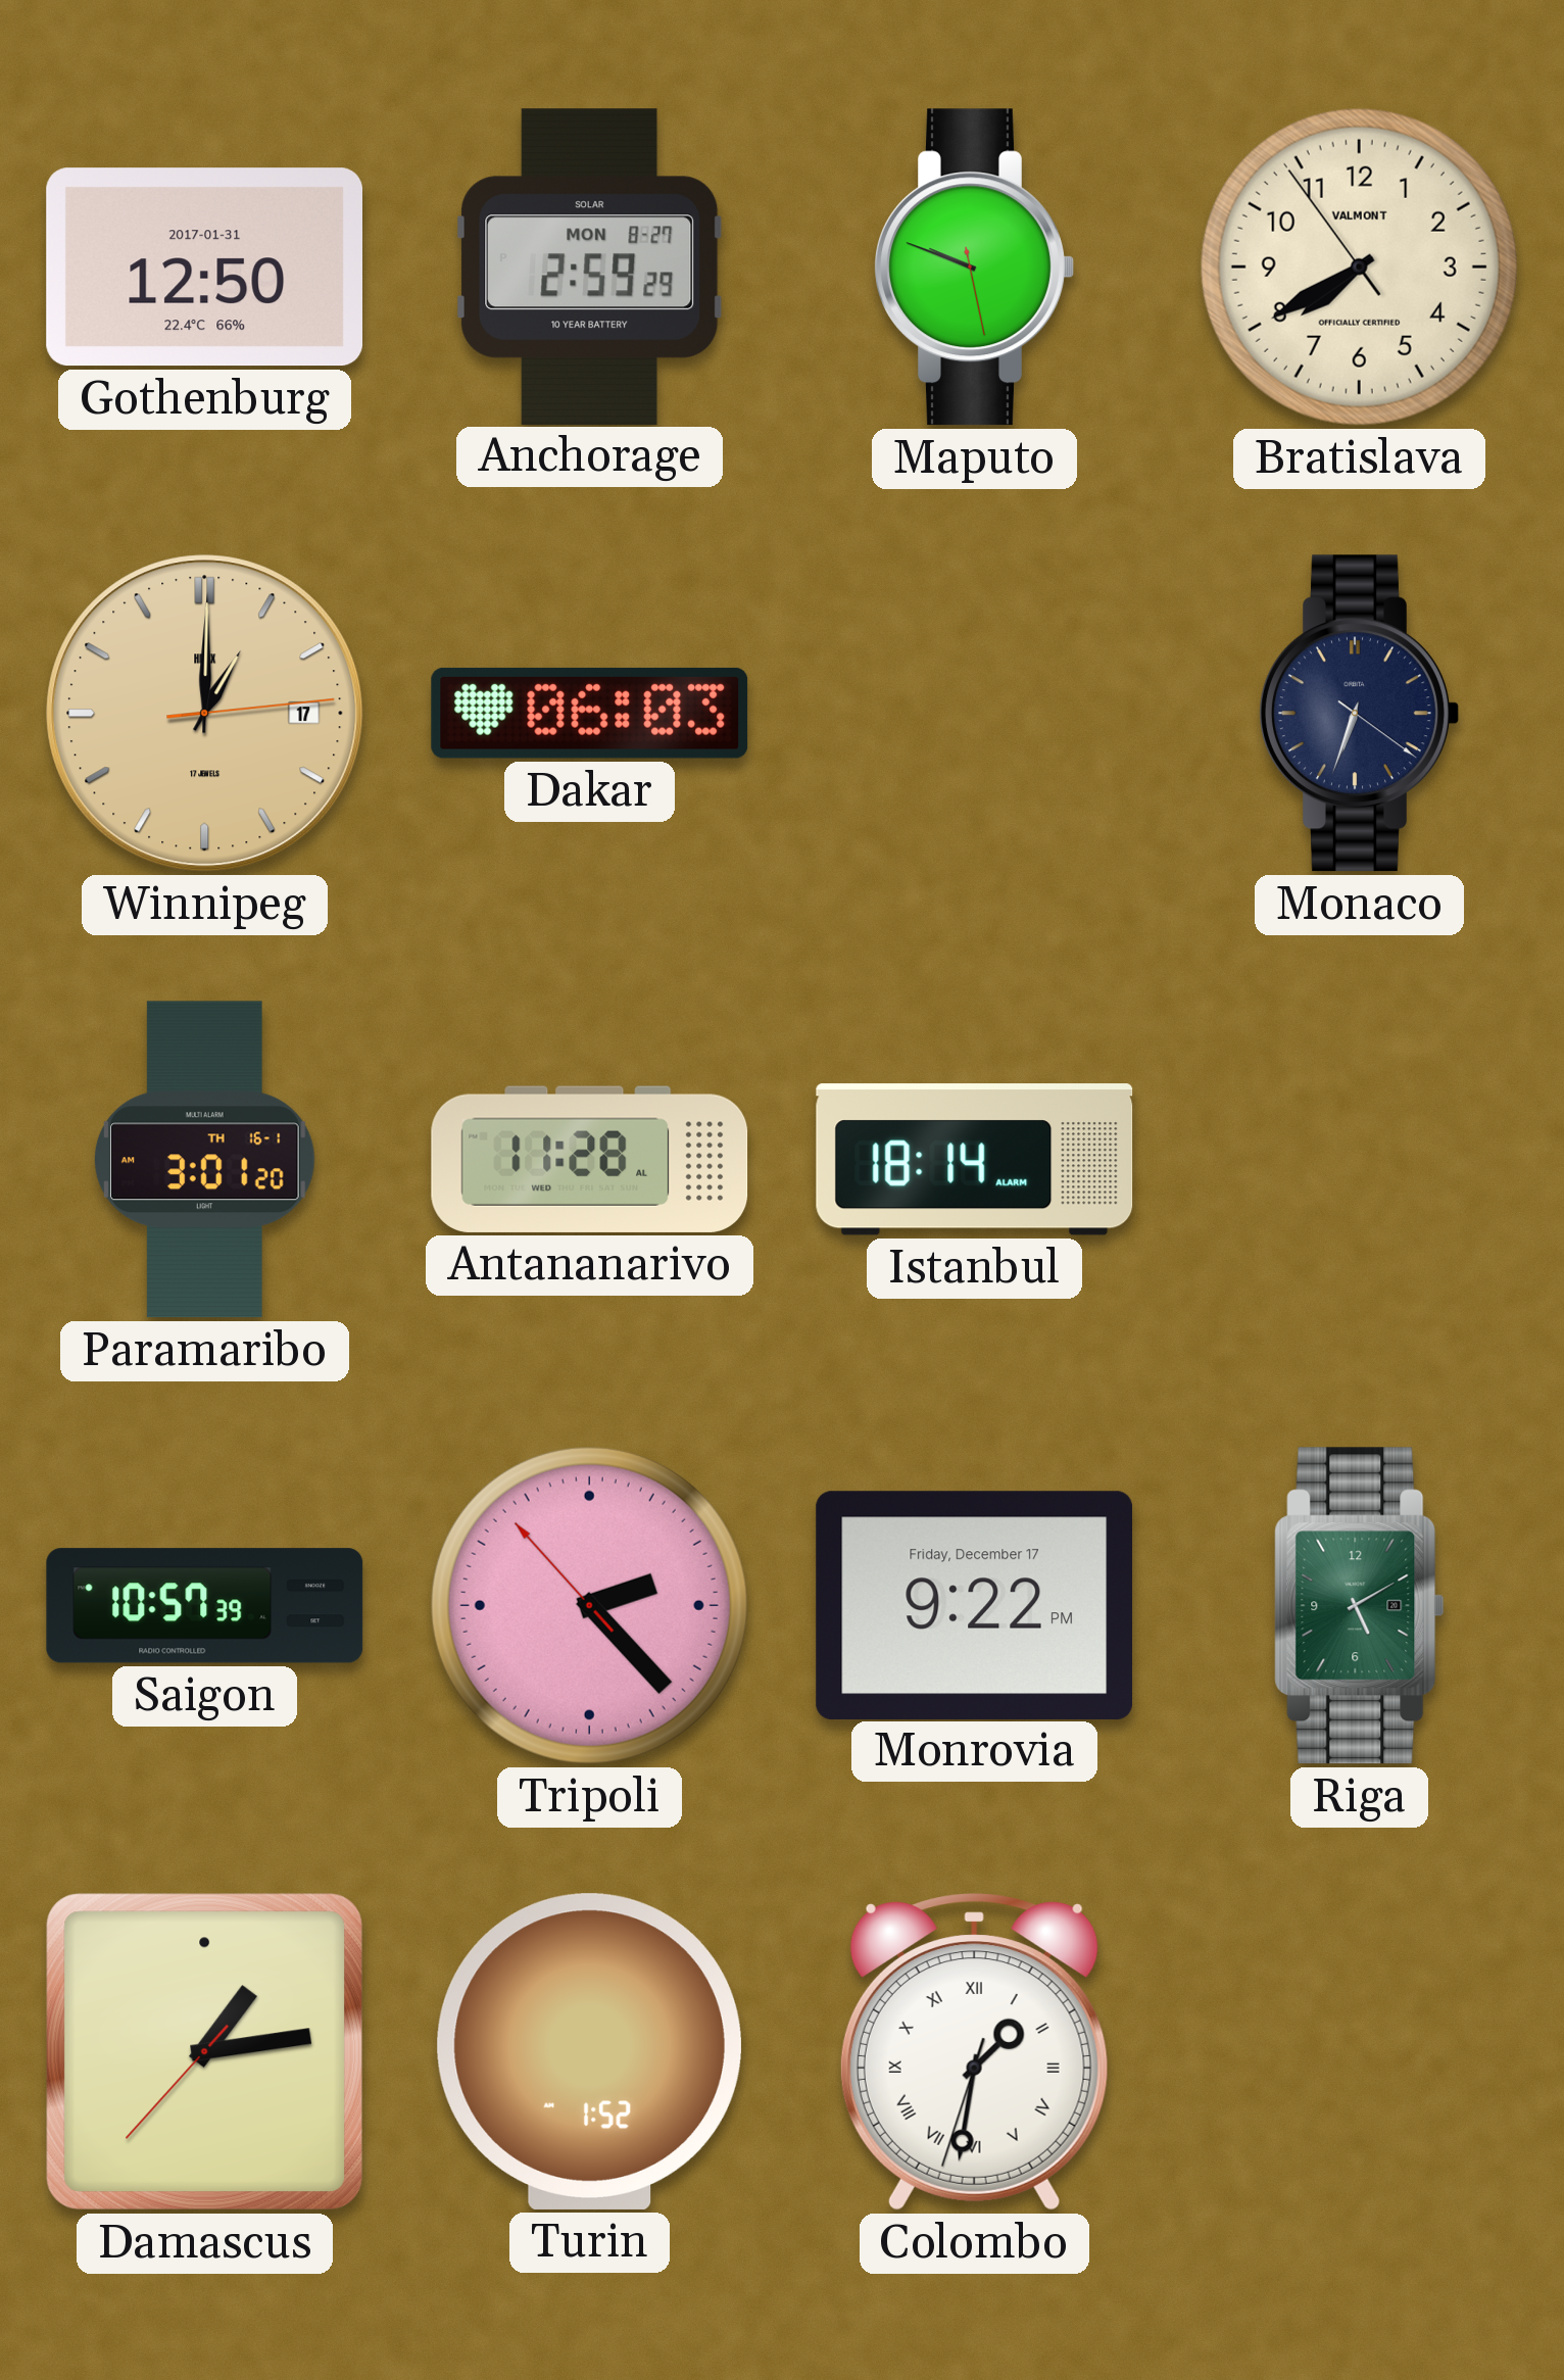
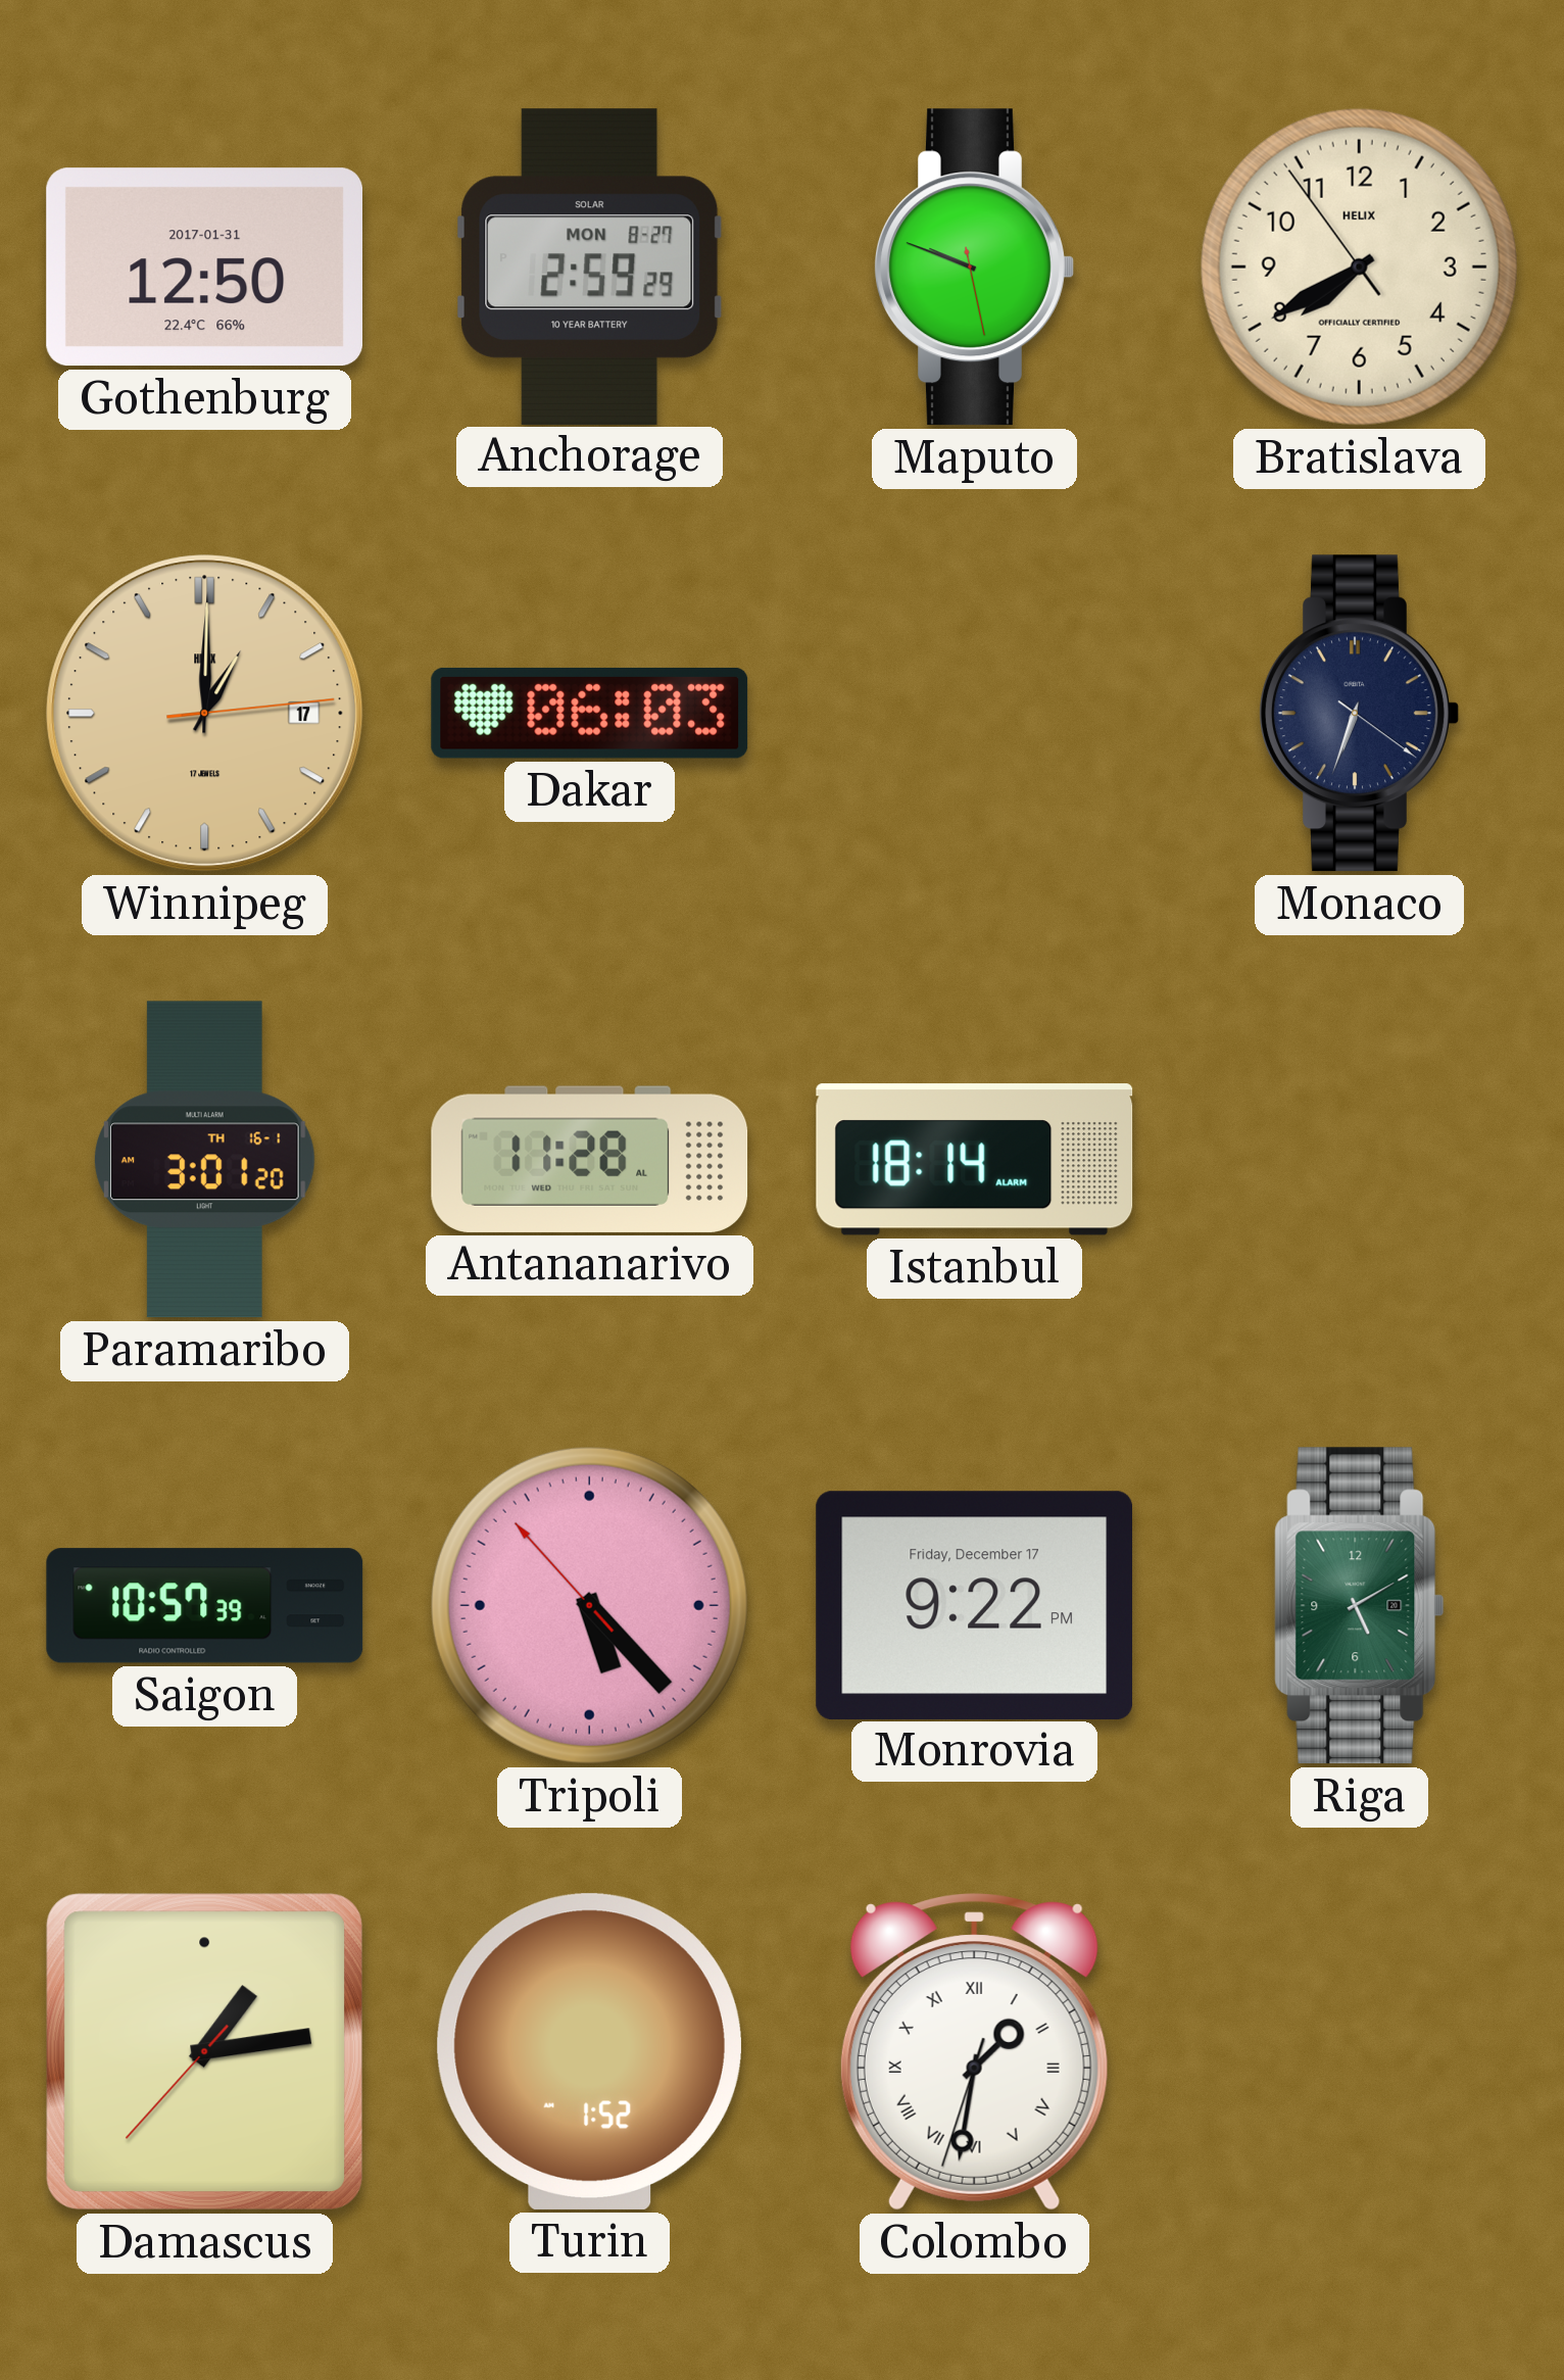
Bratislava brand: VALMONT -> HELIX (1359, 266)
Tripoli: 2:22 -> 5:22 (589, 1605)
